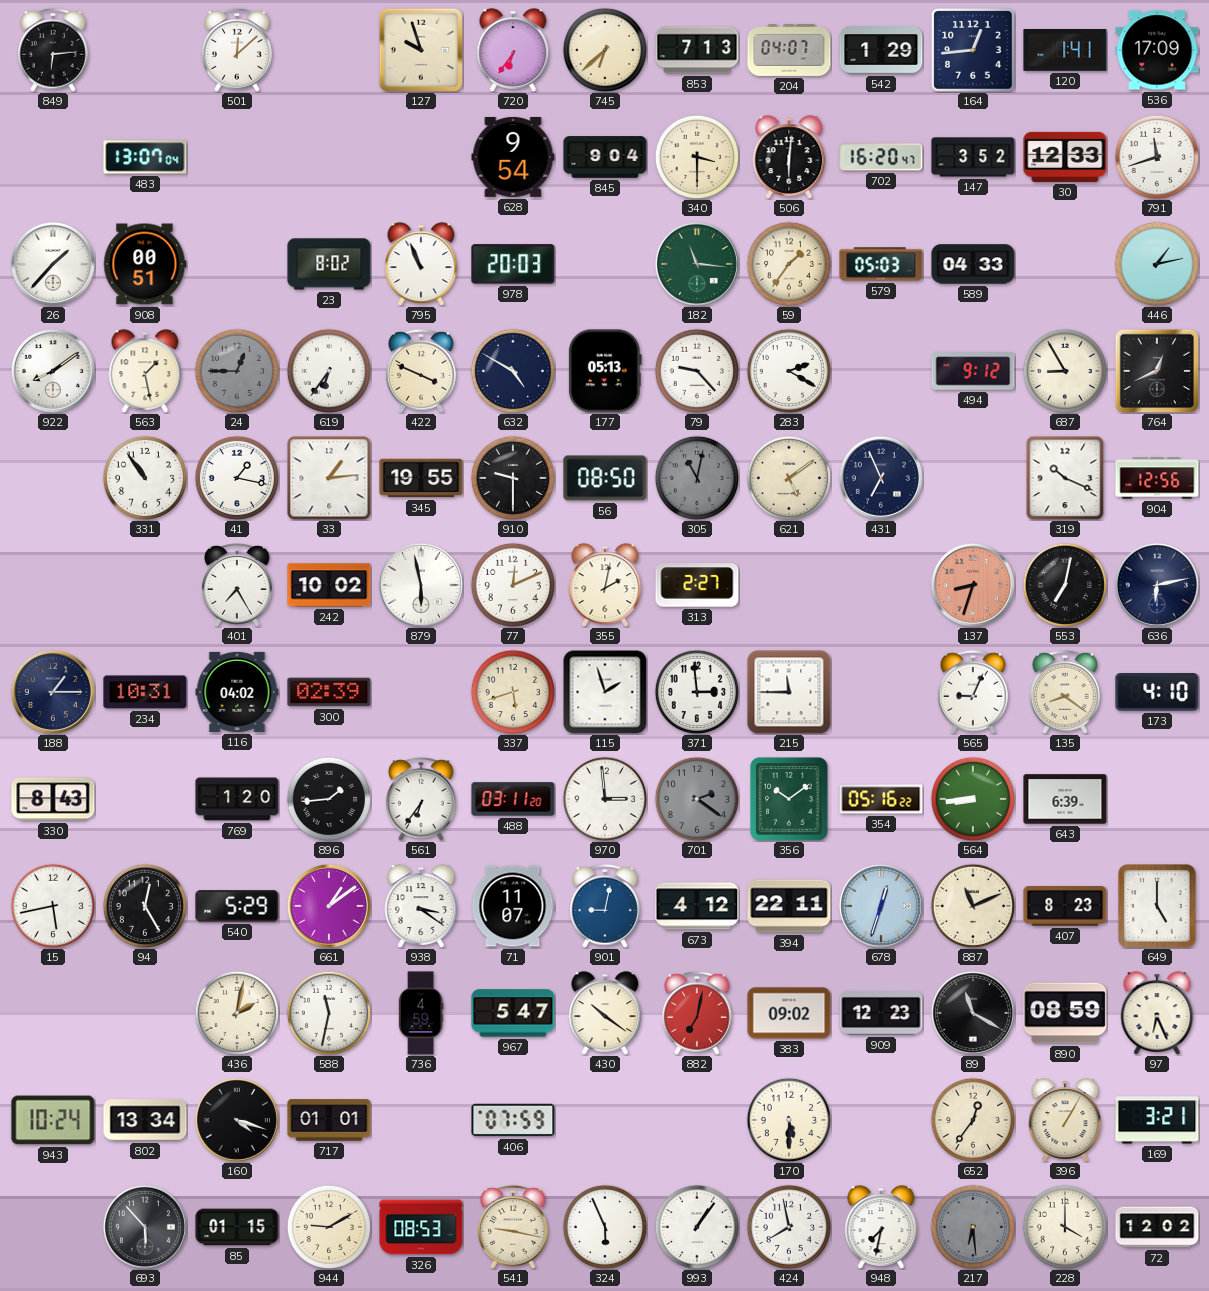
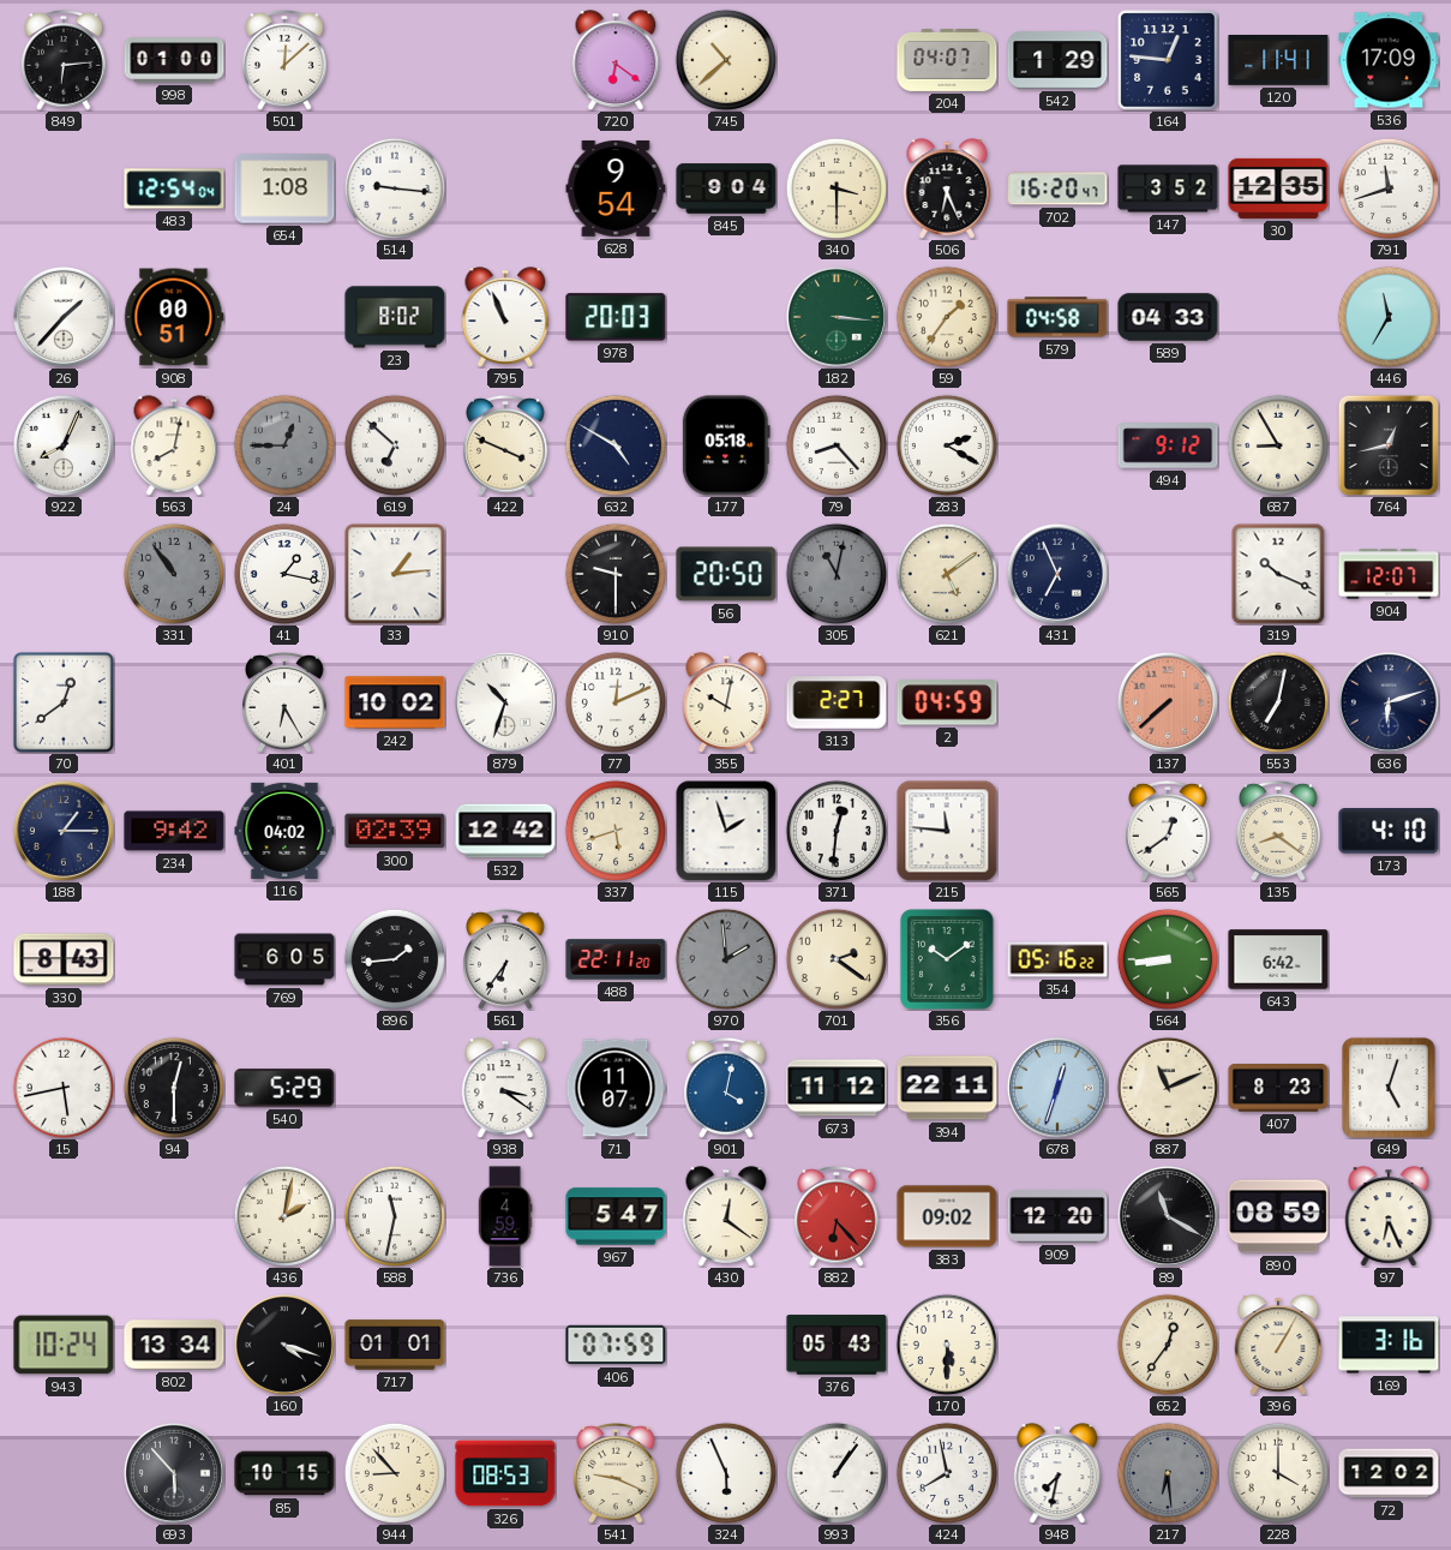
998: none -> 01:00 (174, 60)
127: 9:57 -> none (421, 50)
720: 6:36 -> 6:21 (616, 60)
745: 6:38 -> 10:38 (726, 60)
853: 7:13 -> none (697, 50)
164: 12:44 -> 12:46 (1168, 60)
120: 1:41 -> 11:41 (1278, 61)
483: 13:07 -> 12:54 (174, 188)
654: none -> 1:08 (284, 188)
514: none -> 9:16 (395, 188)
506: 6:01 -> 6:26 (947, 188)
30: 12:33 -> 12:35 (1278, 188)
182: 11:16 -> 3:16 (837, 317)
579: 05:03 -> 04:58 (1057, 317)
446: 1:13 -> 11:35 (1389, 317)
922: 8:09 -> 8:04 (64, 445)
563: 1:28 -> 8:02 (174, 445)
619: 6:36 -> 6:52 (395, 445)
177: 05:13 -> 05:18 (726, 445)
79: 9:23 -> 8:23 (837, 445)
764: 12:41 -> 12:43 (1389, 445)
331 dial: white -> grey (174, 574)
345: 19:55 -> none (421, 478)
56: 08:50 -> 20:50 (726, 574)
904: 12:56 -> 12:07 (1389, 574)
70: none -> 12:39 (64, 702)
401: 7:25 -> 6:25 (286, 702)
879: 5:58 -> 10:33 (505, 702)
355: 2:02 -> 10:02 (726, 702)
2: none -> 04:59 (947, 702)
137: 8:33 -> 7:38 (1168, 702)
636: 6:13 -> 6:12 (1389, 702)
234: 10:31 -> 9:42 (174, 831)
532: none -> 12:42 (505, 831)
371: 2:59 -> 12:31 (837, 831)
215: 11:45 -> 11:46 (947, 831)
565: 9:04 -> 12:39 (1169, 831)
769: 1:20 -> 6:05 (284, 959)
488: 03:11 -> 22:11 (616, 959)
970: 2:59 -> 1:59 (726, 959)
970 dial: white -> grey (726, 959)
701 dial: grey -> cream (837, 959)
643: 6:39 -> 6:42 (1278, 959)
94: 12:25 -> 12:30 (174, 1088)
661: 1:09 -> none (329, 906)
901: 9:02 -> 4:02 (727, 1088)
673: 4:12 -> 11:12 (837, 1088)
649: 5:00 -> 5:03 (1389, 1088)
430: 10:21 -> 12:21 (726, 1216)
882: 7:02 -> 6:23 (838, 1216)
909: 12:23 -> 12:20 (1057, 1217)
376: none -> 05:43 (837, 1345)
169: 3:21 -> 3:16 (1389, 1345)
85: 01:15 -> 10:15 (284, 1473)
944: 9:10 -> 8:53 (395, 1473)
541: 9:17 -> 9:19 (617, 1473)
